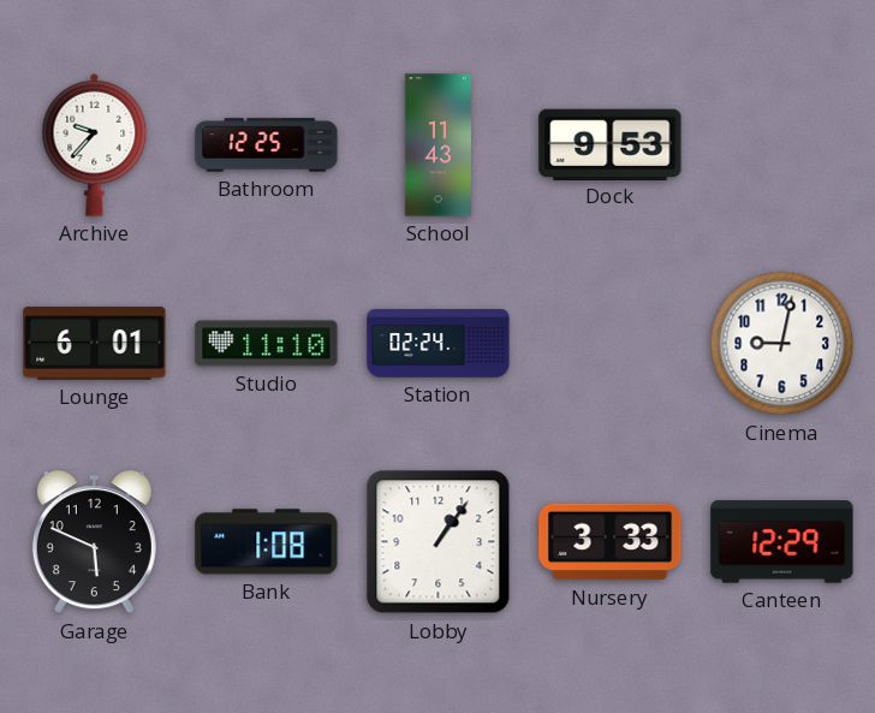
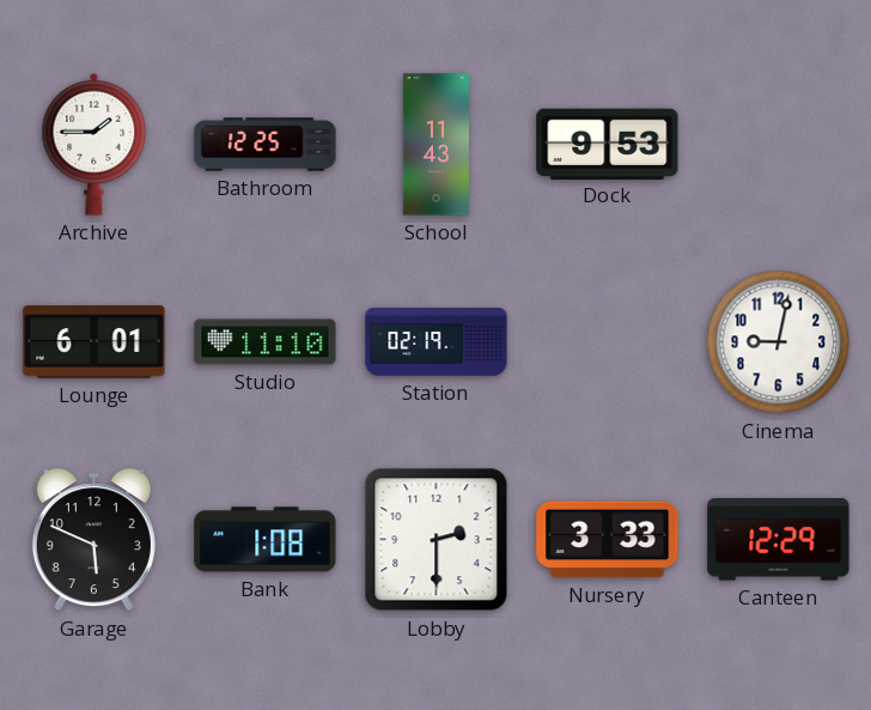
Archive: 9:37 -> 1:45 (95, 144)
Station: 02:24 -> 02:19 (437, 342)
Lobby: 1:06 -> 2:30 (437, 540)
